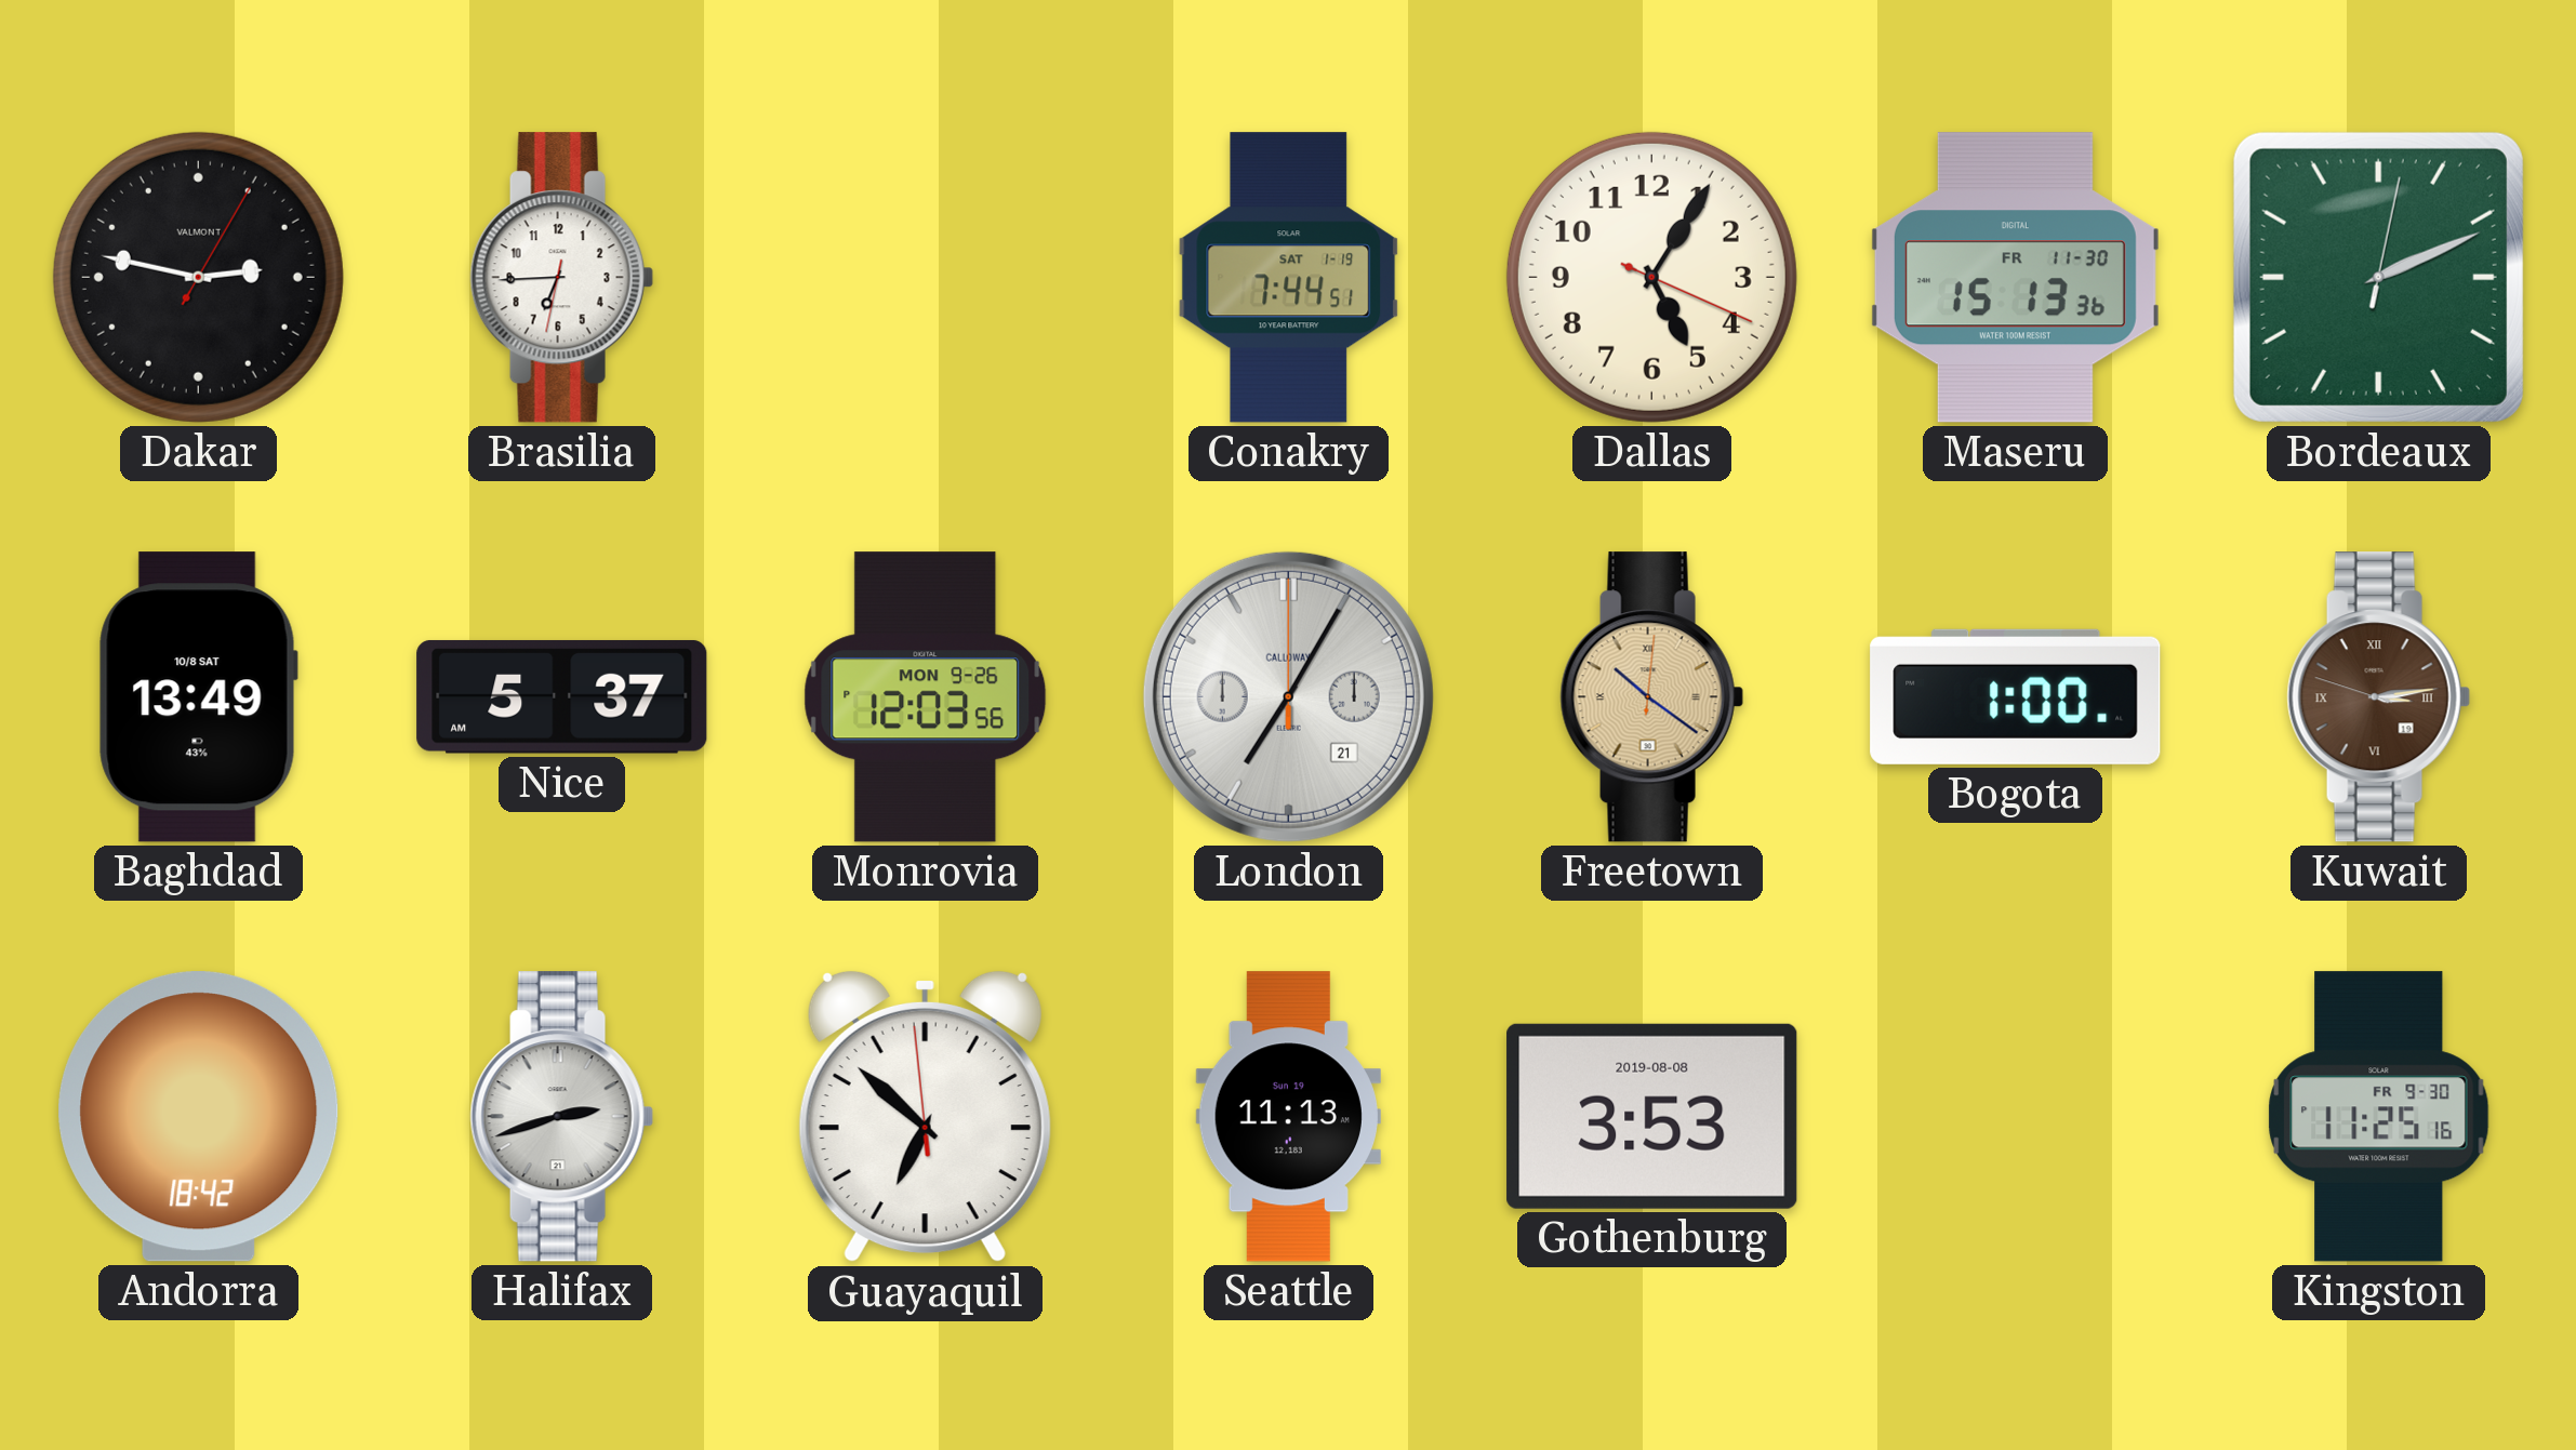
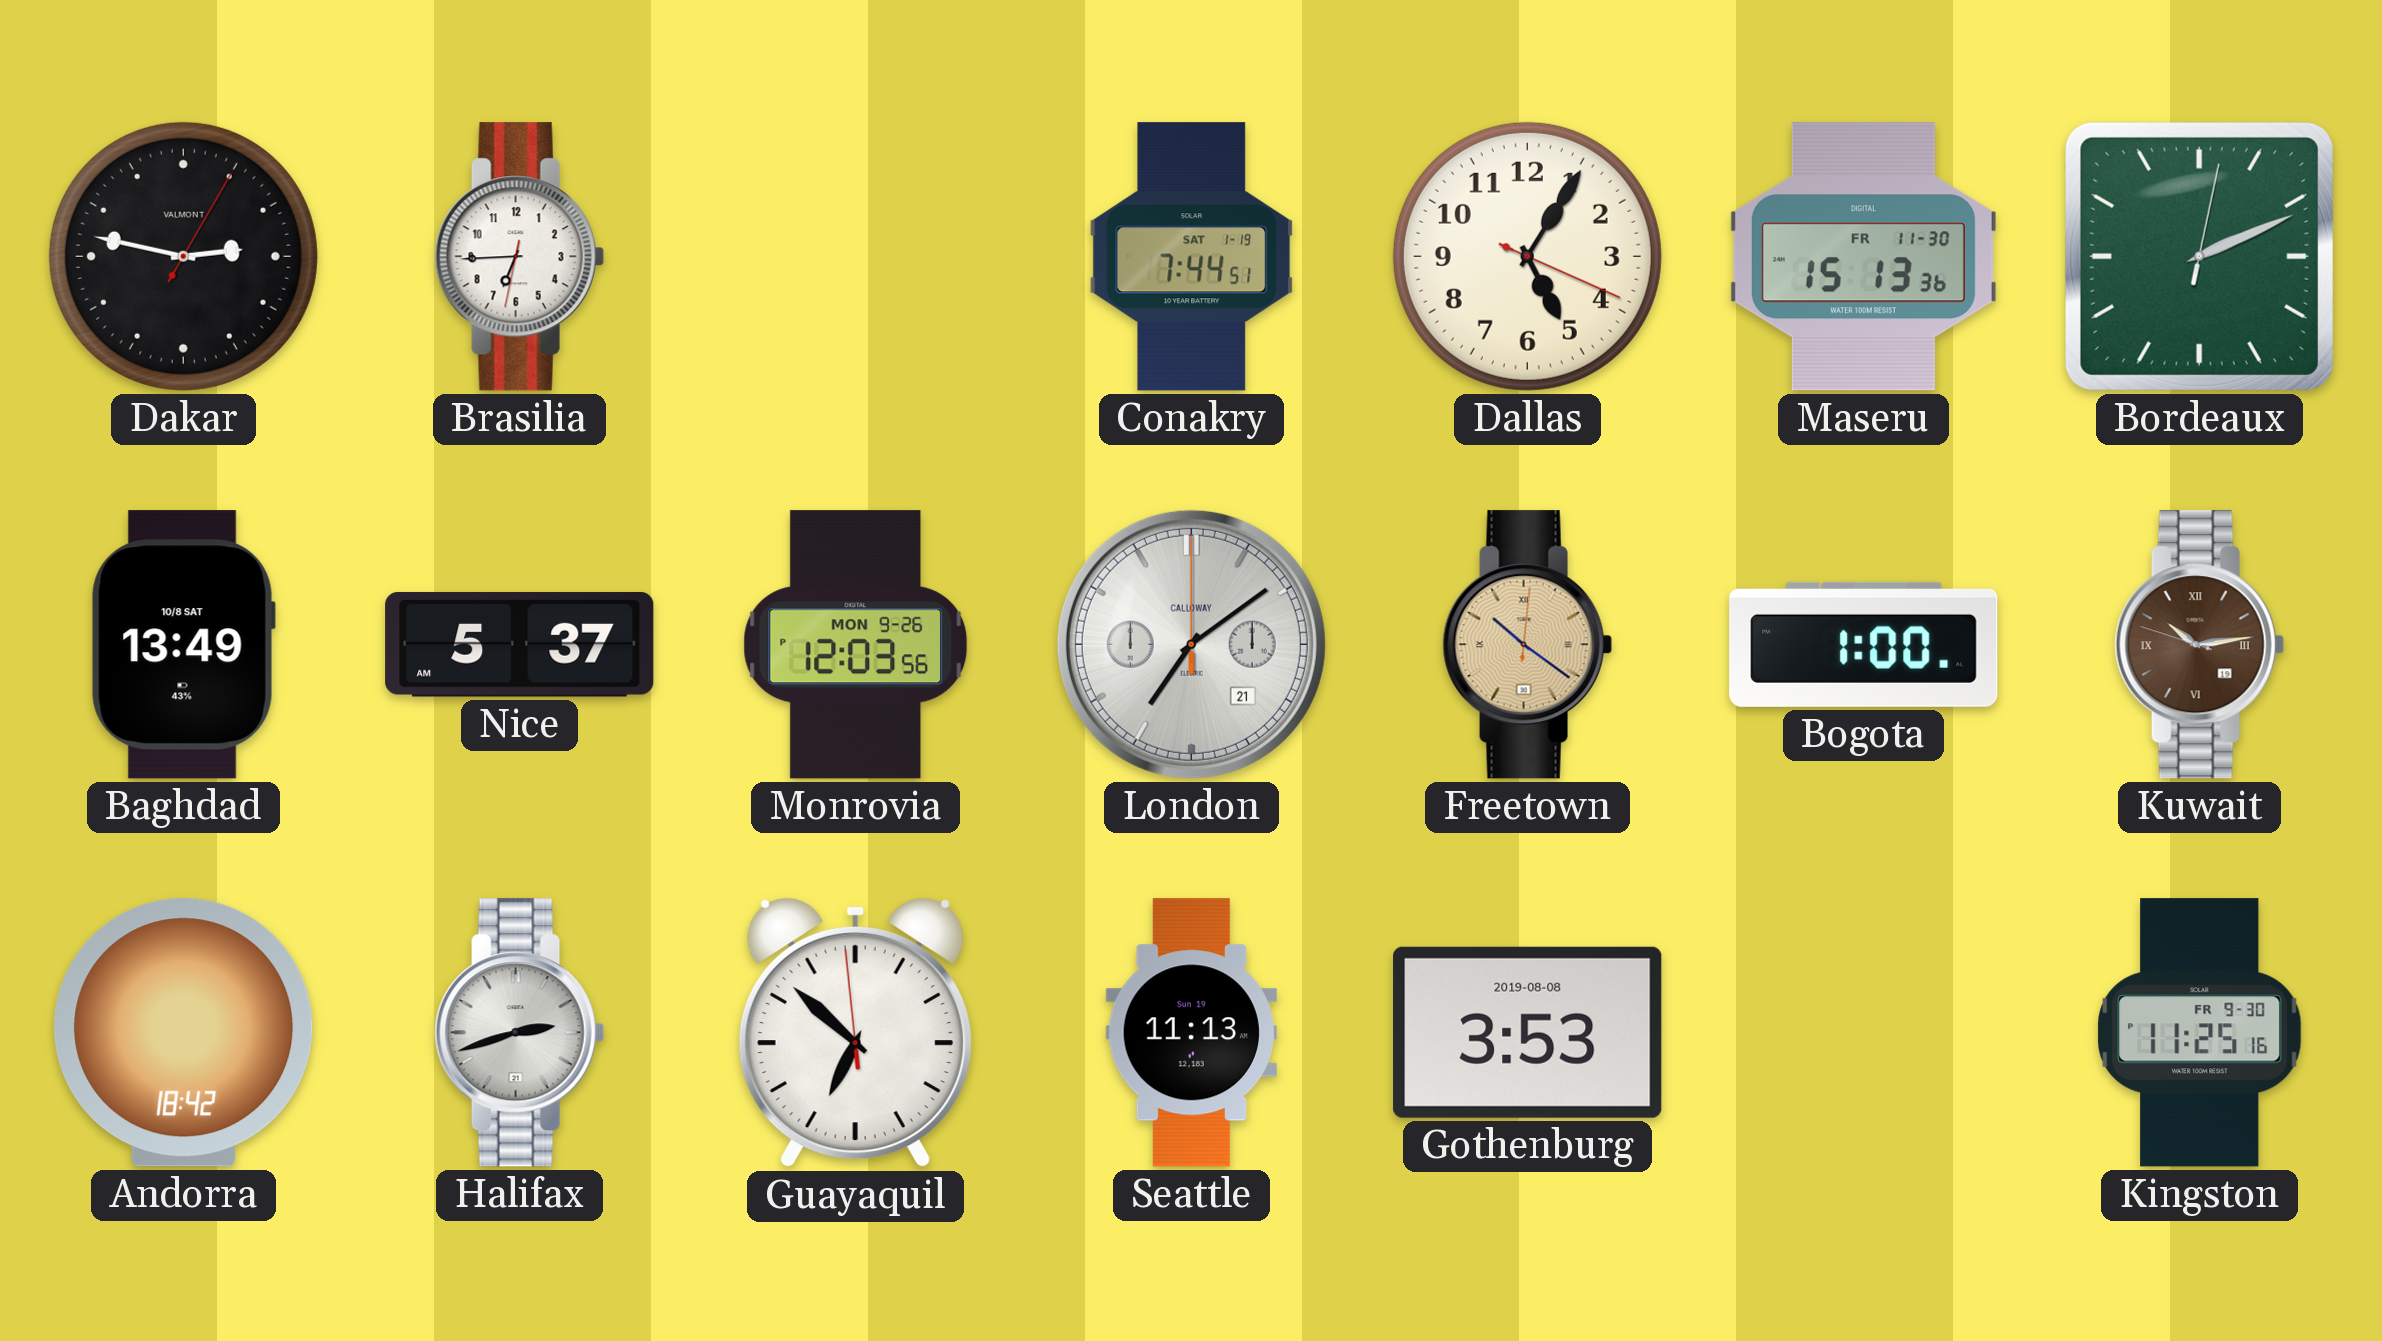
London: 7:05 -> 7:09 (1191, 644)
Kuwait: 3:13 -> 10:13 (2199, 645)
